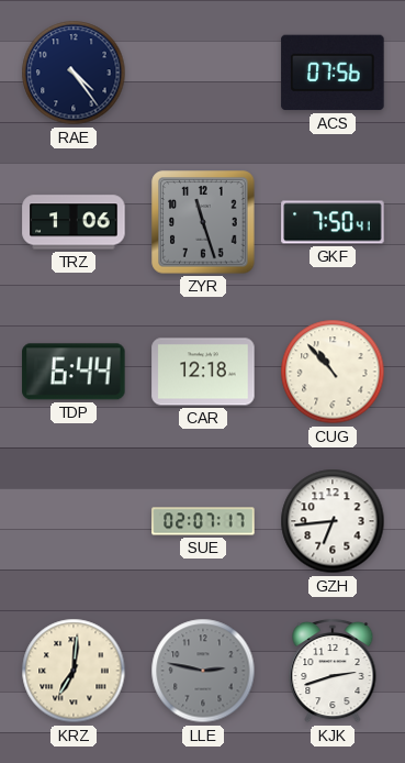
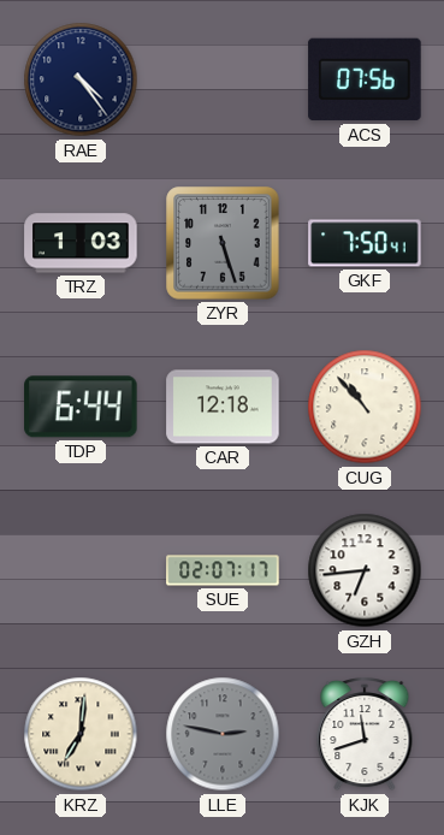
TRZ: 1:06 -> 1:03 (81, 243)
ZYR: 11:27 -> 5:27 (223, 243)
KJK: 2:42 -> 11:42 (365, 734)
